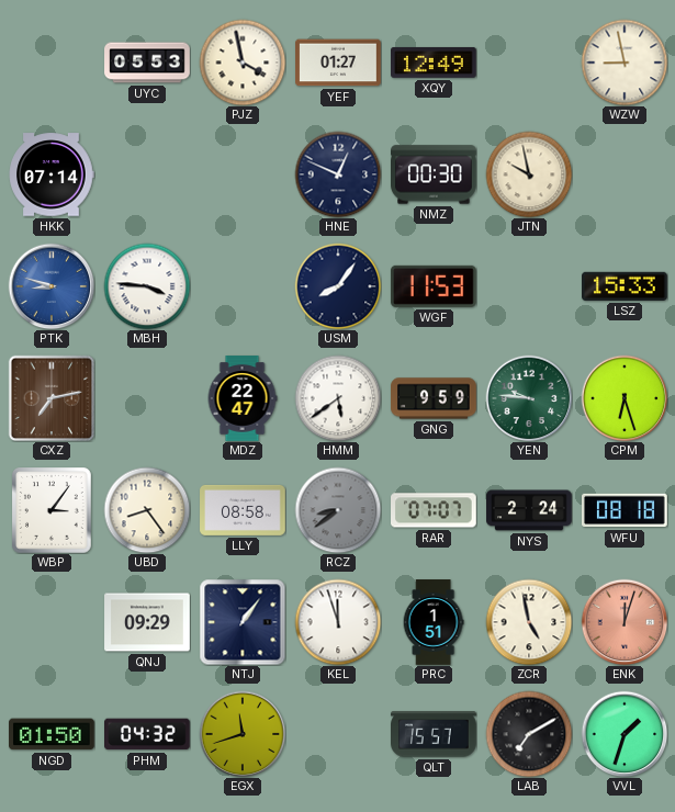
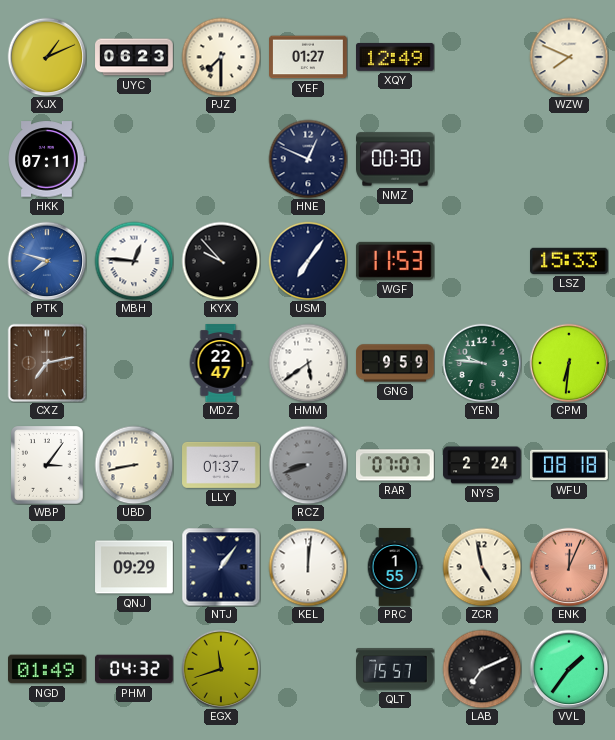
XJX: none -> 1:11 (47, 57)
UYC: 05:53 -> 06:23 (134, 57)
PJZ: 3:58 -> 7:30 (221, 57)
WZW: 8:58 -> 7:49 (569, 57)
HKK: 07:14 -> 07:11 (47, 159)
JTN: 9:58 -> none (529, 174)
PTK: 8:48 -> 7:48 (47, 261)
MBH: 3:46 -> 12:46 (134, 261)
KYX: none -> 9:53 (221, 261)
USM: 8:06 -> 7:06 (308, 261)
CPM: 6:27 -> 6:31 (569, 363)
UBD: 8:24 -> 8:43 (134, 465)
LLY: 08:58 -> 01:37 (221, 465)
RCZ: 8:39 -> 8:42 (308, 465)
KEL: 11:57 -> 12:01 (308, 567)
PRC: 1:51 -> 1:55 (395, 567)
ENK: 12:03 -> 12:04 (569, 567)
NGD: 01:50 -> 01:49 (48, 669)
LAB: 7:10 -> 7:11 (482, 669)
VVL: 1:33 -> 1:36 (569, 669)
